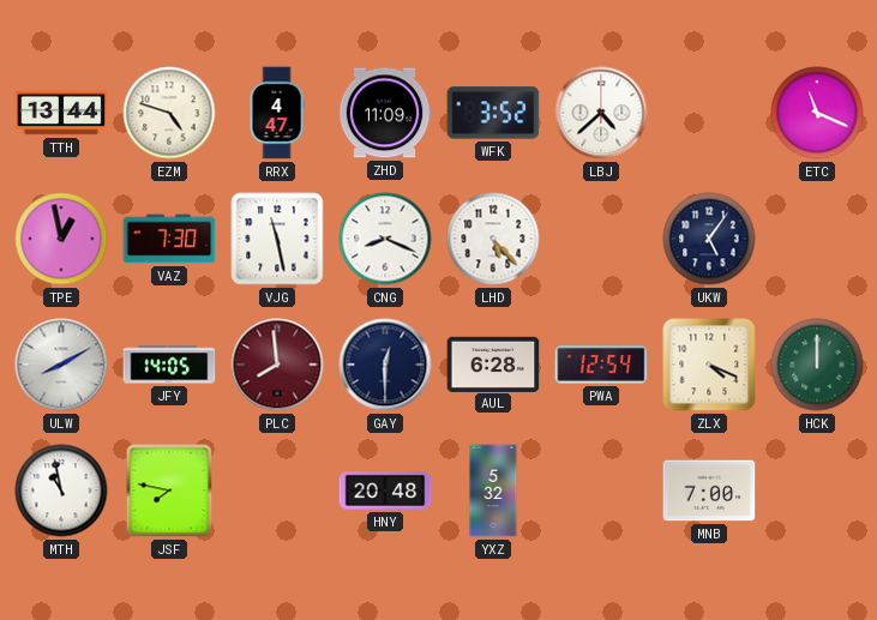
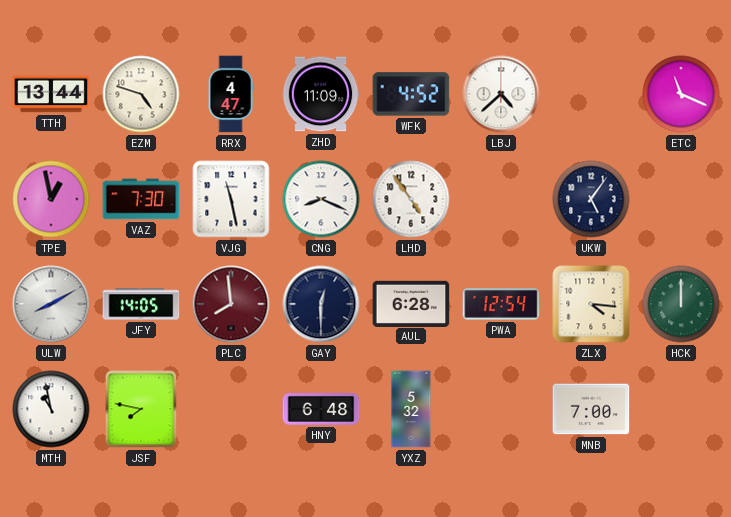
WFK: 3:52 -> 4:52 (411, 94)
LHD: 5:23 -> 4:54 (411, 199)
ZLX: 4:19 -> 4:16 (591, 304)
HNY: 20:48 -> 6:48 (321, 410)
